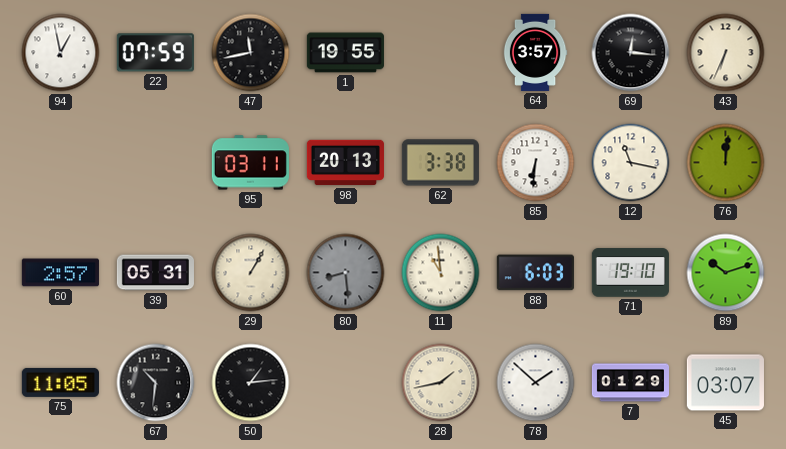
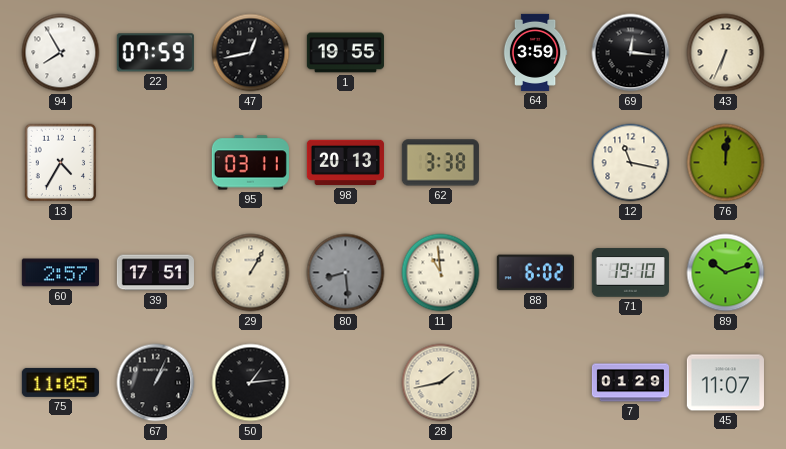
94: 12:58 -> 7:55 (61, 53)
47: 11:43 -> 12:43 (251, 53)
64: 3:57 -> 3:59 (535, 52)
13: none -> 4:35 (61, 163)
85: 6:31 -> none (536, 163)
39: 05:31 -> 17:51 (155, 273)
88: 6:03 -> 6:02 (535, 273)
67: 10:31 -> 1:04 (156, 383)
78: 1:52 -> none (536, 383)
45: 03:07 -> 11:07 (725, 383)
